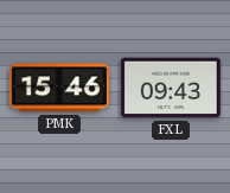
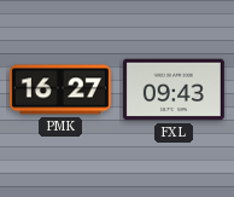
PMK: 15:46 -> 16:27 (60, 89)
